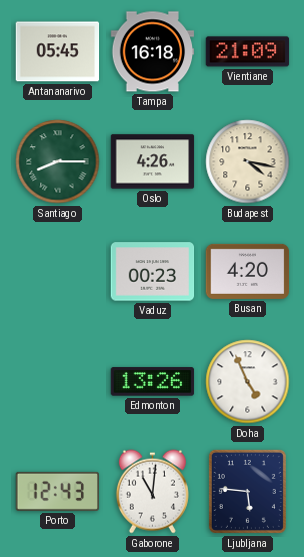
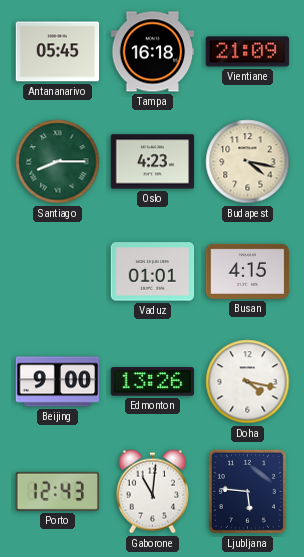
Oslo: 4:26 -> 4:23 (153, 162)
Vaduz: 00:23 -> 01:01 (153, 272)
Busan: 4:20 -> 4:15 (248, 271)
Beijing: none -> 9:00 (58, 382)
Doha: 4:56 -> 4:17 (248, 382)
